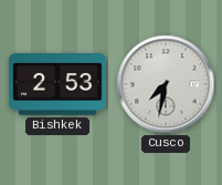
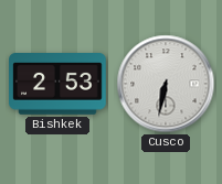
Cusco: 7:32 -> 6:32 (166, 84)
